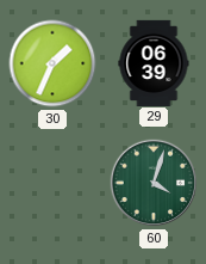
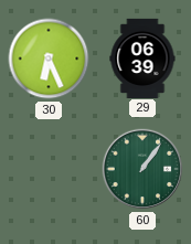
30: 1:34 -> 6:26 (49, 59)
60: 4:03 -> 1:06 (142, 169)
